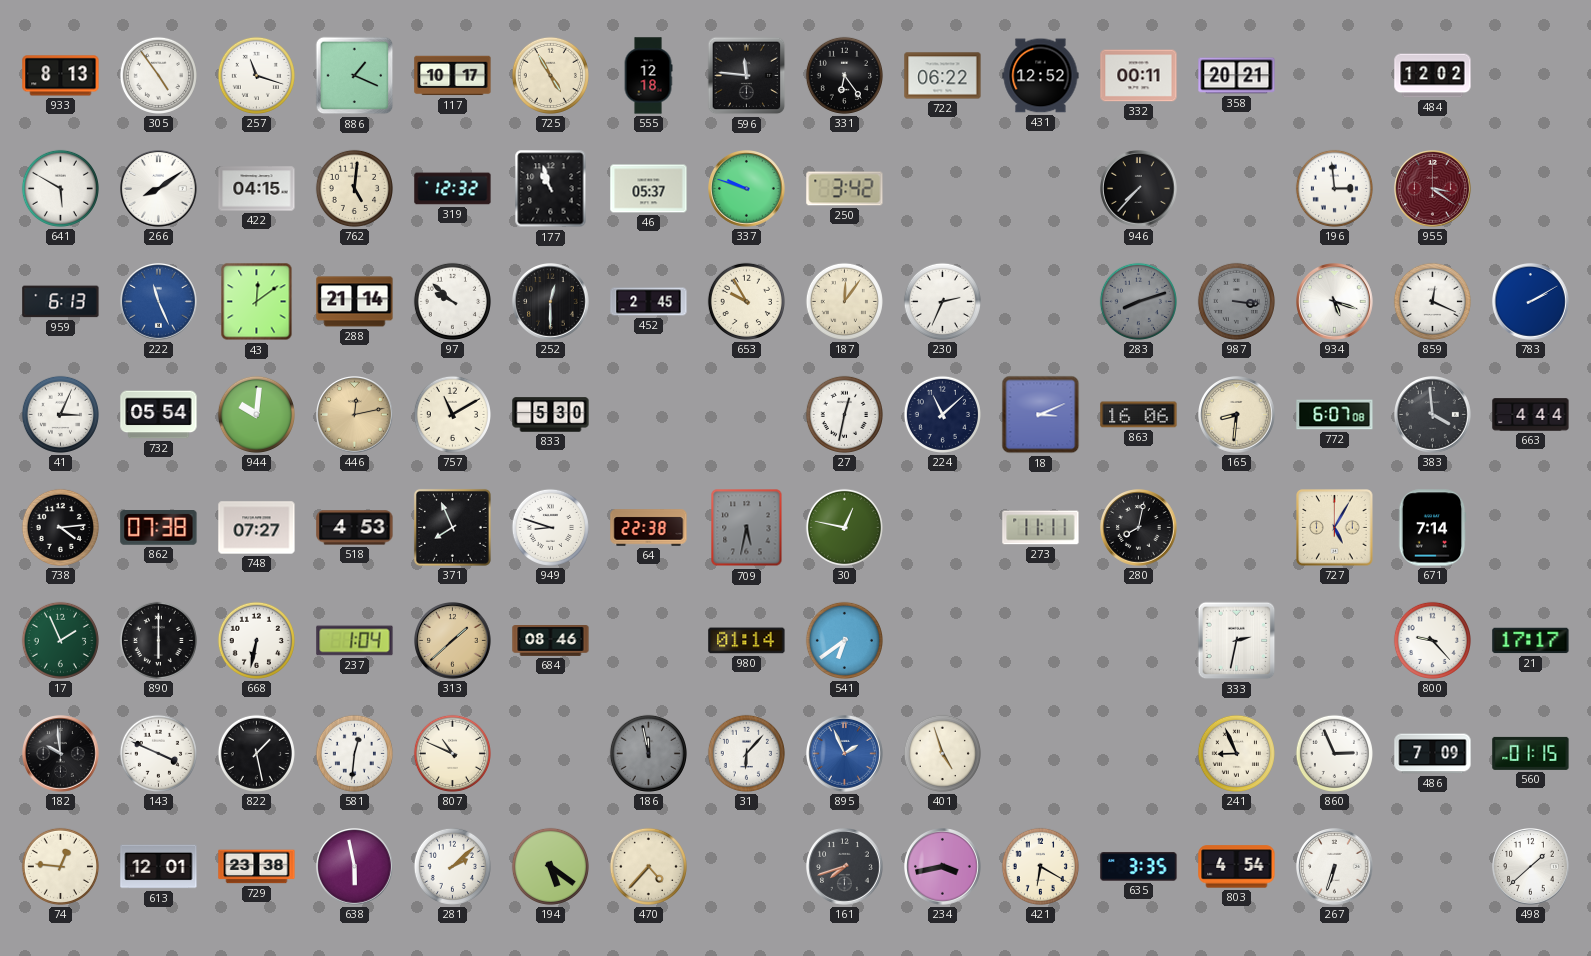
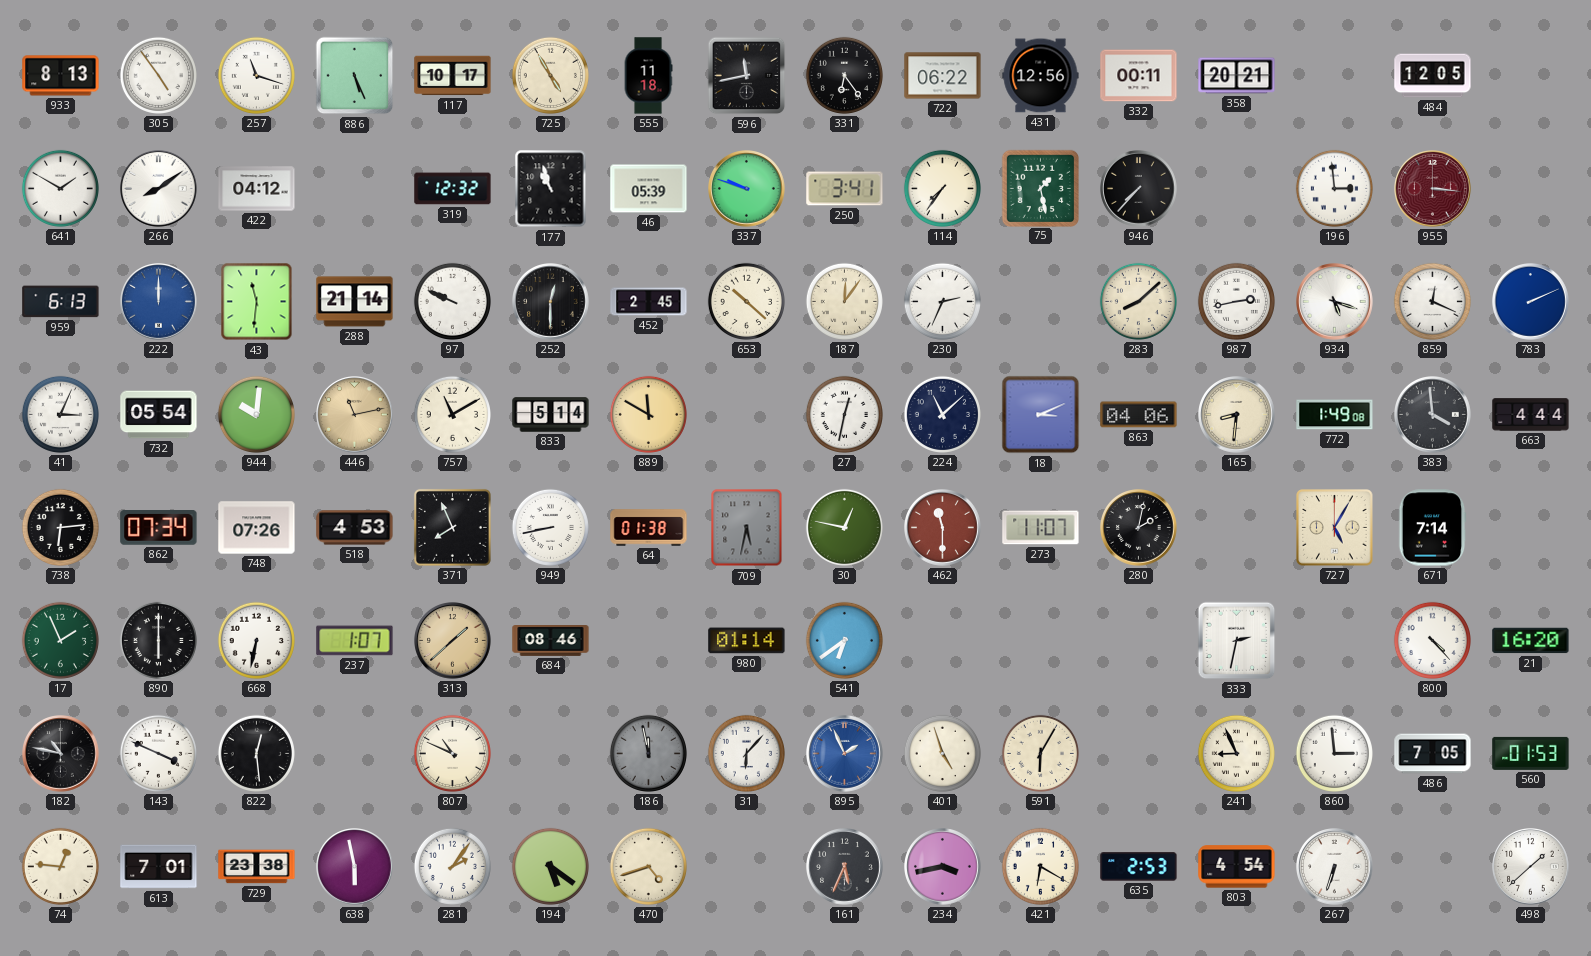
886: 1:19 -> 5:26 (355, 76)
555: 12:18 -> 11:18 (648, 76)
596: 11:46 -> 11:43 (747, 76)
431: 12:52 -> 12:56 (1041, 76)
484: 12:02 -> 12:05 (1433, 76)
641: 5:50 -> 1:50 (60, 188)
422: 04:15 -> 04:12 (257, 189)
762: 5:01 -> none (354, 188)
46: 05:37 -> 05:39 (649, 189)
250: 3:42 -> 3:41 (845, 189)
114: none -> 7:36 (942, 188)
75: none -> 1:28 (1040, 188)
955: 3:21 -> 3:16 (1433, 189)
222: 11:26 -> 12:00 (159, 302)
43: 12:09 -> 11:31 (257, 302)
97: 9:52 -> 9:49 (452, 301)
653: 9:55 -> 10:22 (746, 301)
283: 8:12 -> 8:08 (1138, 301)
283 dial: grey -> cream (1138, 301)
987: 3:16 -> 2:43 (1236, 301)
987 dial: grey -> white (1236, 301)
783: 2:10 -> 2:11 (1531, 302)
446: 12:13 -> 11:13 (355, 415)
833: 5:30 -> 5:14 (551, 415)
889: none -> 11:50 (648, 414)
863: 16:06 -> 04:06 (1139, 415)
772: 6:07 -> 1:49 (1335, 415)
738: 4:14 -> 6:14 (60, 527)
862: 07:38 -> 07:34 (159, 528)
748: 07:27 -> 07:26 (257, 528)
949: 8:48 -> 8:43 (550, 527)
64: 22:38 -> 01:38 (649, 528)
462: none -> 11:30 (943, 528)
273: 11:11 -> 11:07 (1041, 528)
280: 8:02 -> 2:02 (1139, 528)
237: 1:04 -> 1:07 (355, 641)
800: 9:23 -> 4:23 (1432, 640)
21: 17:17 -> 16:20 (1531, 641)
182: 9:59 -> 10:47 (61, 754)
822: 1:28 -> 12:29 (256, 753)
581: 12:31 -> none (354, 753)
591: none -> 6:05 (1040, 753)
860: 2:56 -> 2:59 (1334, 753)
486: 7:09 -> 7:05 (1433, 754)
560: 01:15 -> 01:53 (1531, 753)
613: 12:01 -> 7:01 (159, 867)
281: 2:08 -> 2:06 (452, 866)
470: 4:37 -> 4:42 (648, 866)
161: 7:42 -> 5:34 (845, 867)
635: 3:35 -> 2:53 (1139, 867)
